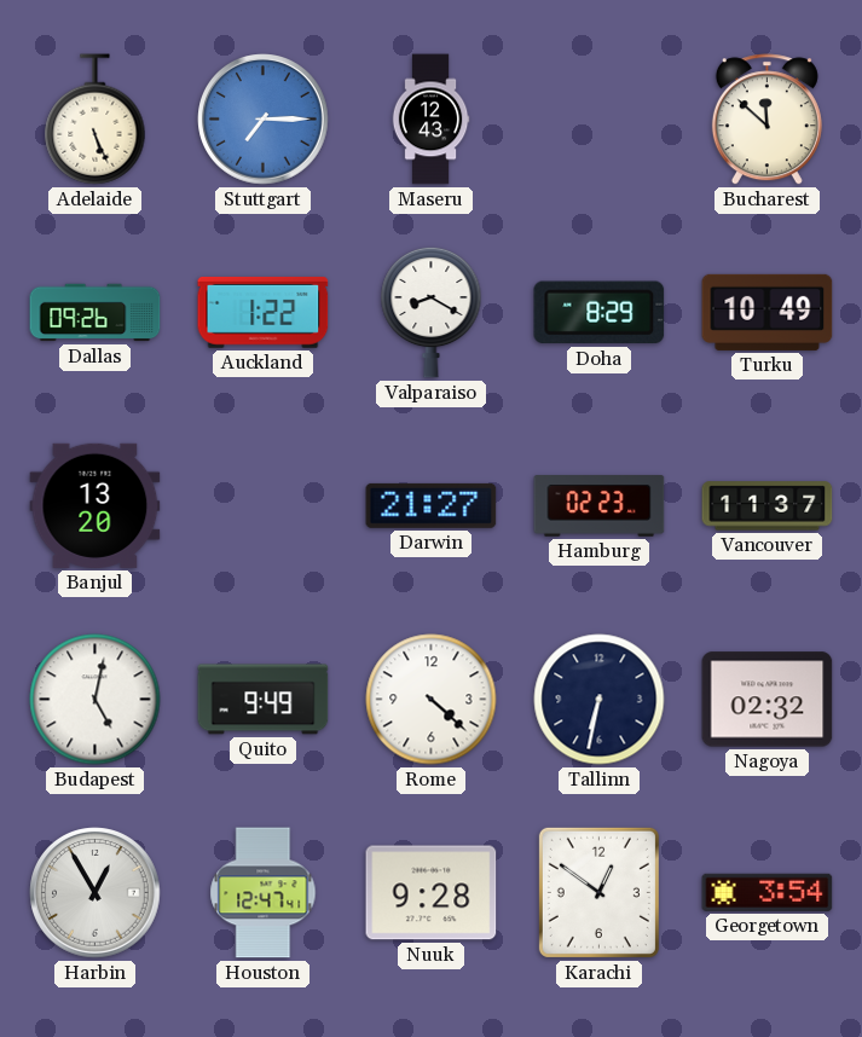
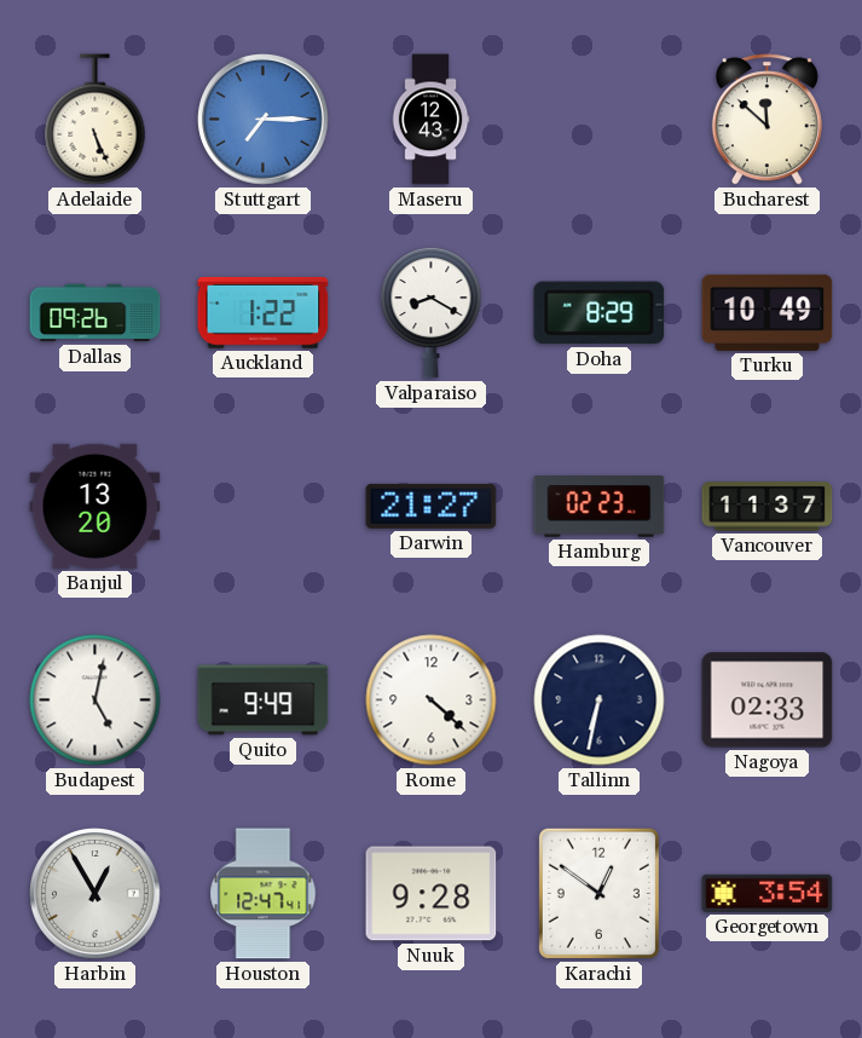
Nagoya: 02:32 -> 02:33 (768, 700)
